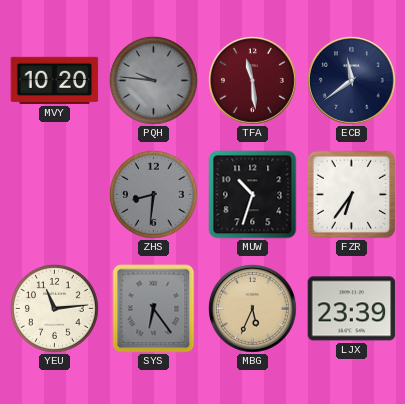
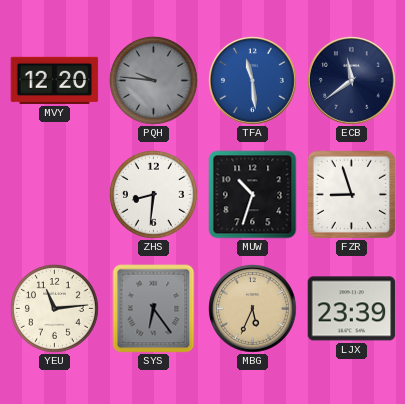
MVY: 10:20 -> 12:20 (55, 80)
TFA dial: burgundy -> blue (253, 81)
ZHS dial: grey -> white (153, 194)
FZR: 6:36 -> 8:57 (351, 194)
